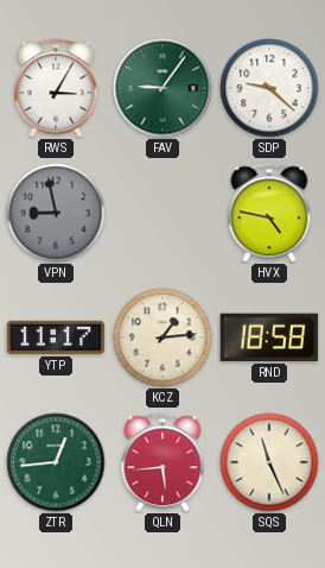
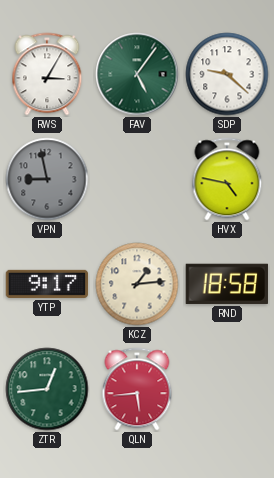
FAV: 9:06 -> 5:06 (137, 74)
YTP: 11:17 -> 9:17 (47, 284)
SQS: 11:26 -> none (269, 462)
